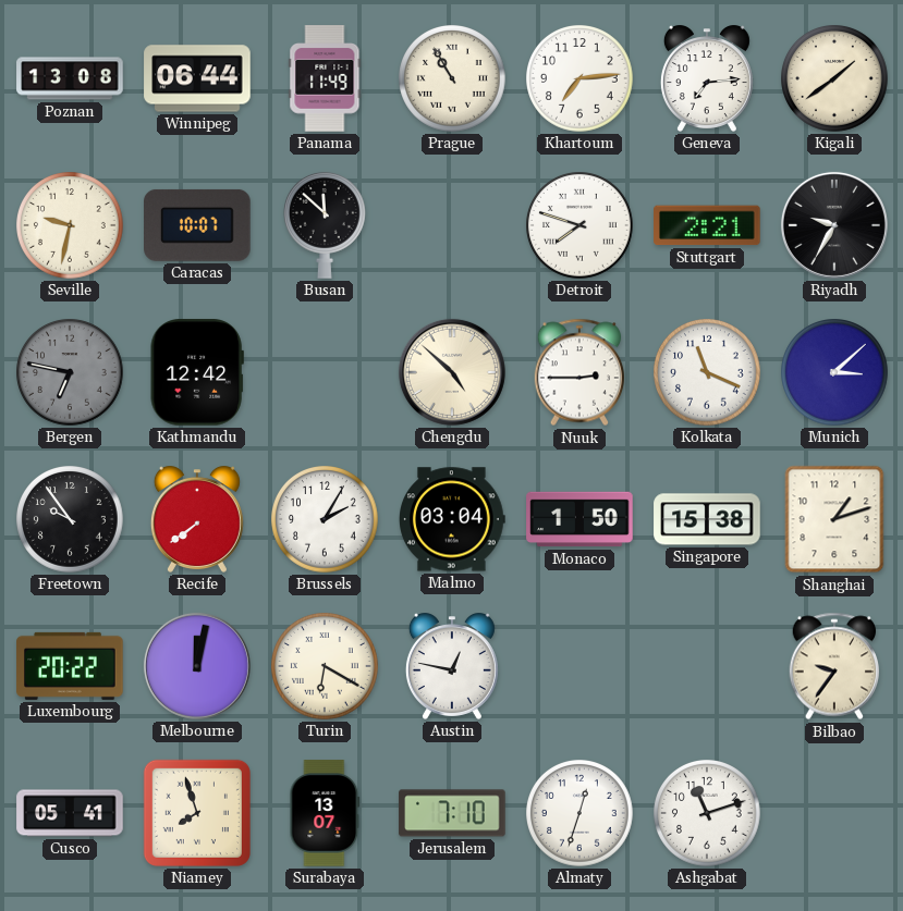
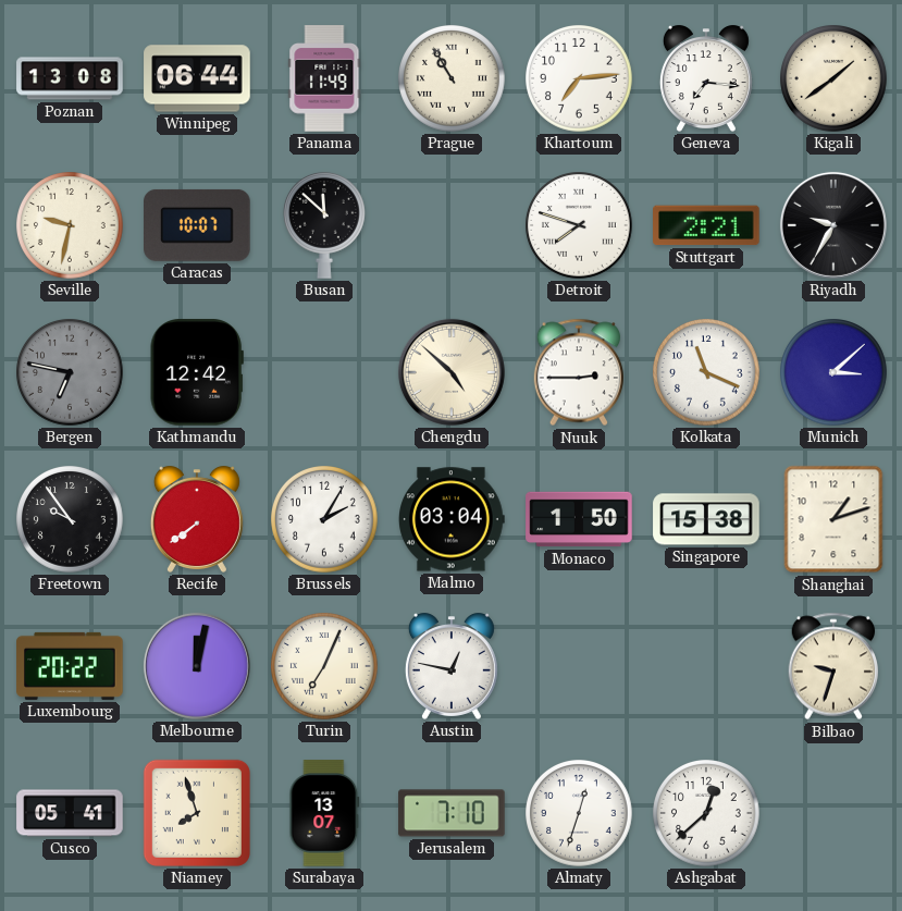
Geneva: 7:14 -> 7:16 (706, 78)
Turin: 6:20 -> 7:04 (324, 666)
Bilbao: 9:36 -> 9:33 (832, 666)
Ashgabat: 11:12 -> 12:38 (706, 813)
